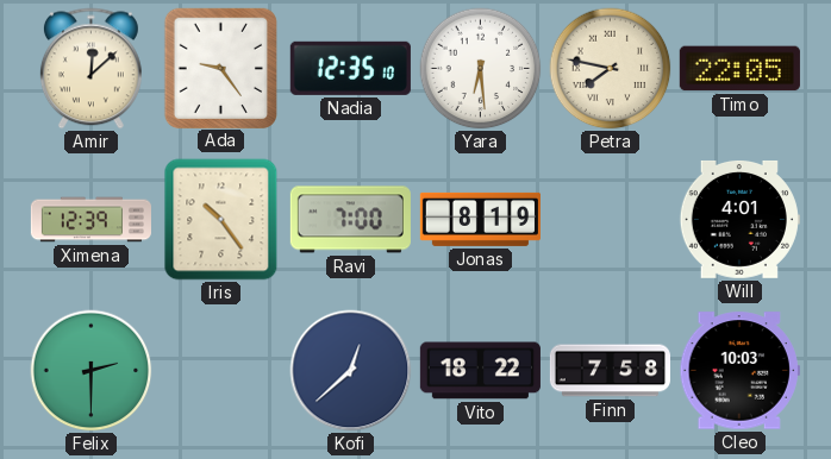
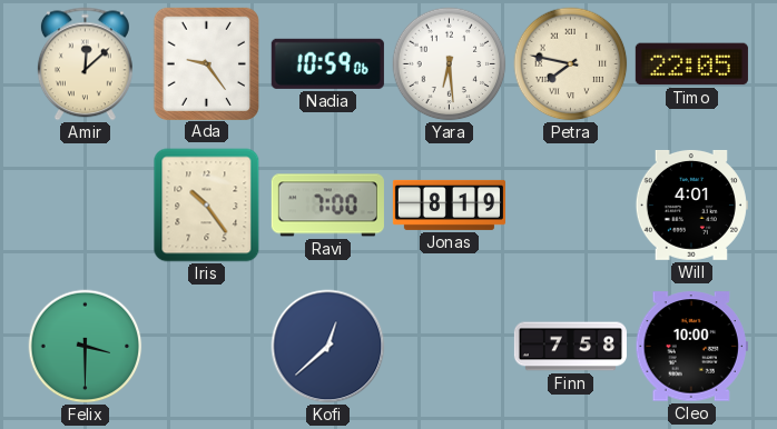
Nadia: 12:35 -> 10:59 (327, 63)
Ximena: 12:39 -> none (90, 220)
Felix: 2:30 -> 3:30 (86, 347)
Vito: 18:22 -> none (480, 371)
Cleo: 10:03 -> 10:00 (691, 347)
